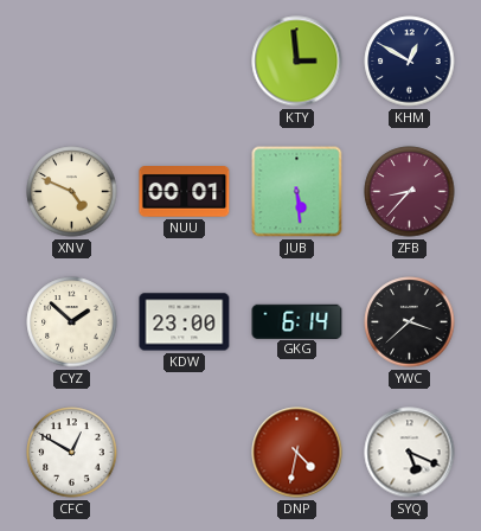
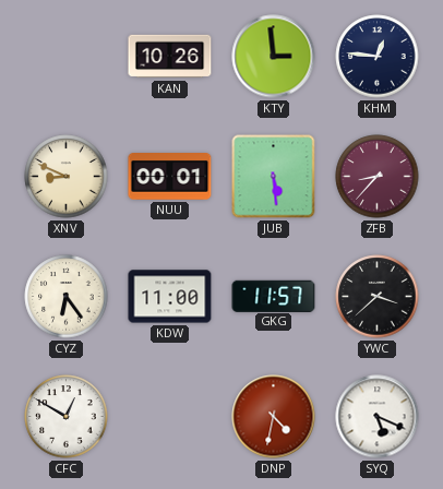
KAN: none -> 10:26 (170, 57)
KHM: 12:50 -> 12:46 (378, 57)
XNV: 4:49 -> 8:49 (67, 177)
CYZ: 1:52 -> 6:24 (67, 297)
KDW: 23:00 -> 11:00 (170, 297)
GKG: 6:14 -> 11:57 (274, 296)
